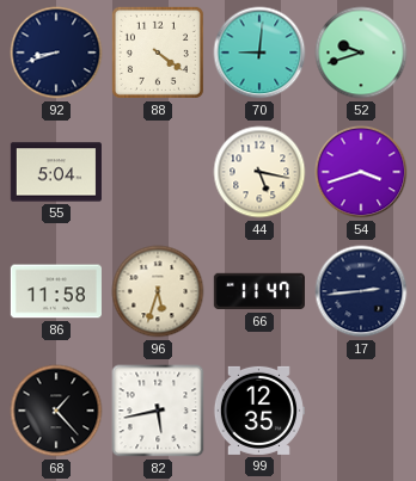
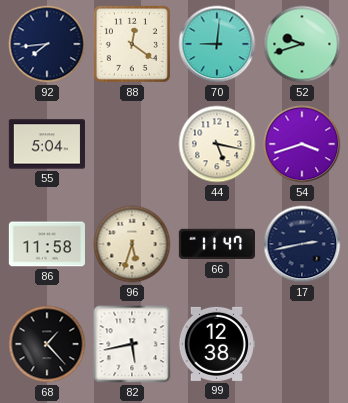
92: 8:42 -> 7:44 (47, 44)
88: 4:21 -> 12:21 (132, 44)
17: 2:44 -> 2:43 (302, 244)
99: 12:35 -> 12:38 (216, 344)
